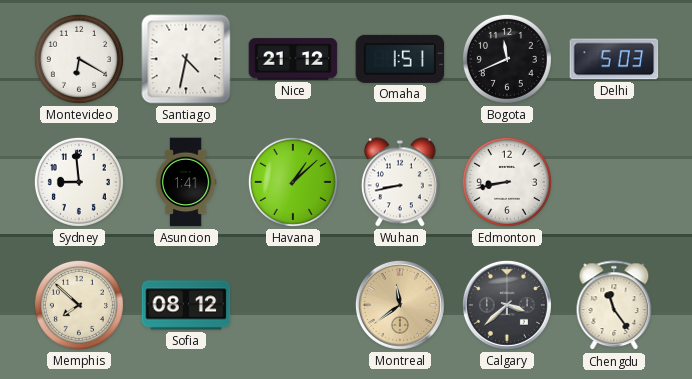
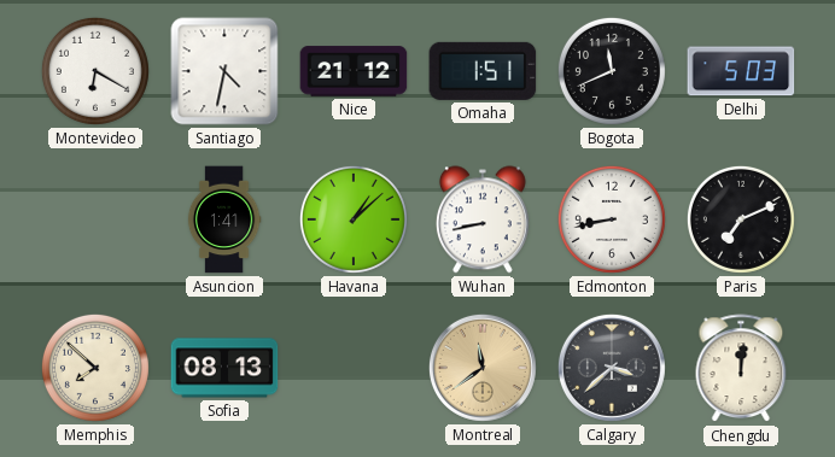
Sydney: 8:59 -> none (79, 182)
Paris: none -> 7:11 (741, 219)
Sofia: 08:12 -> 08:13 (224, 368)
Chengdu: 11:24 -> 12:01 (741, 369)
